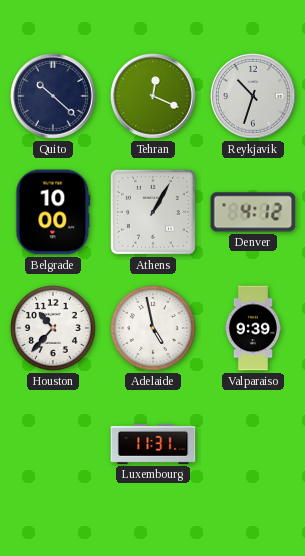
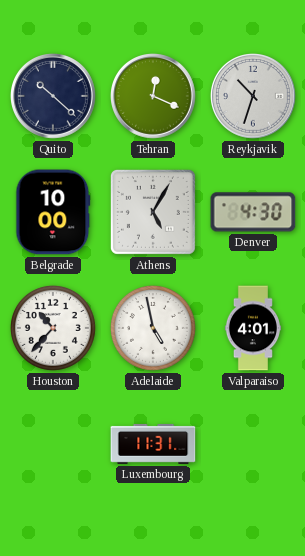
Athens: 1:05 -> 5:05 (153, 212)
Denver: 4:12 -> 4:30 (253, 212)
Valparaiso: 9:39 -> 4:01 (253, 328)
